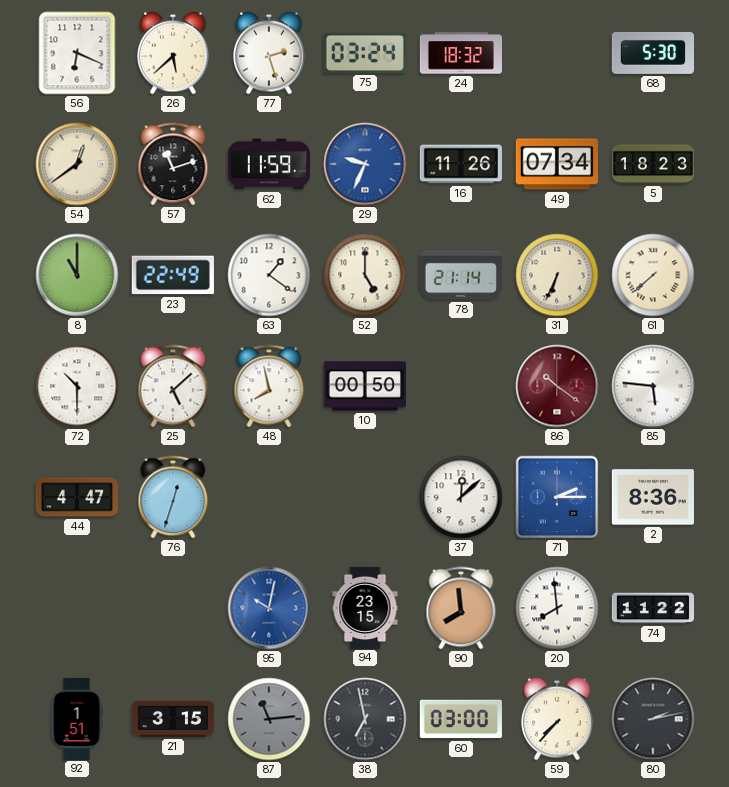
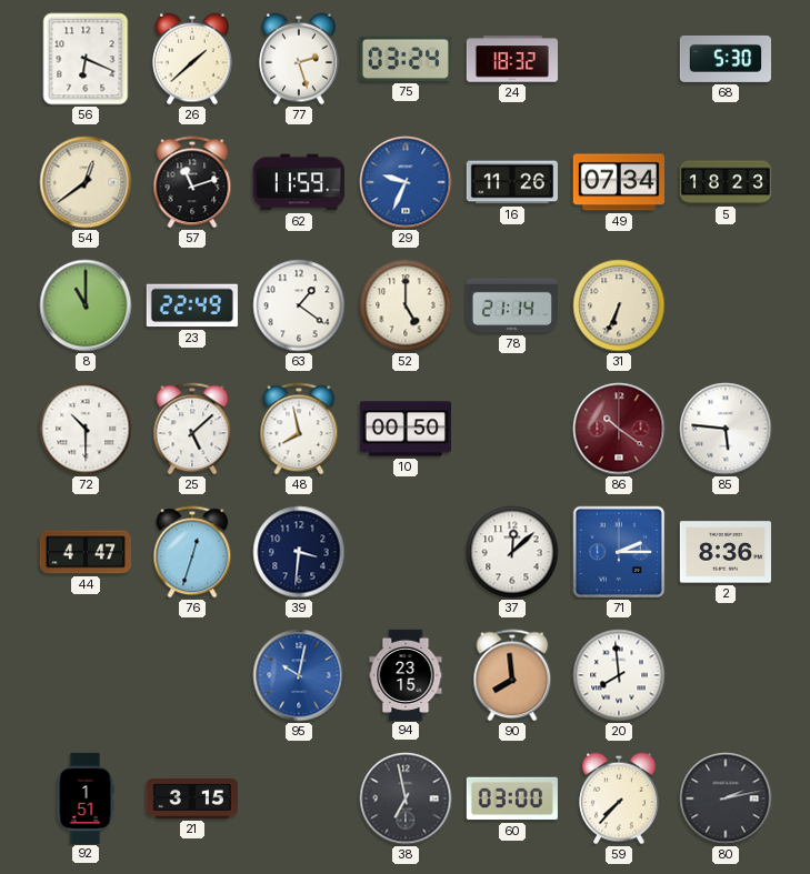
26: 5:38 -> 1:38 (192, 59)
61: 7:38 -> none (653, 275)
39: none -> 3:31 (299, 552)
74: 11:22 -> none (652, 608)
87: 11:14 -> none (269, 719)
